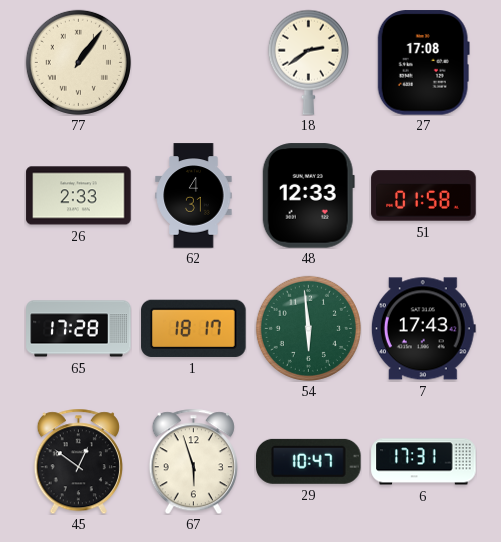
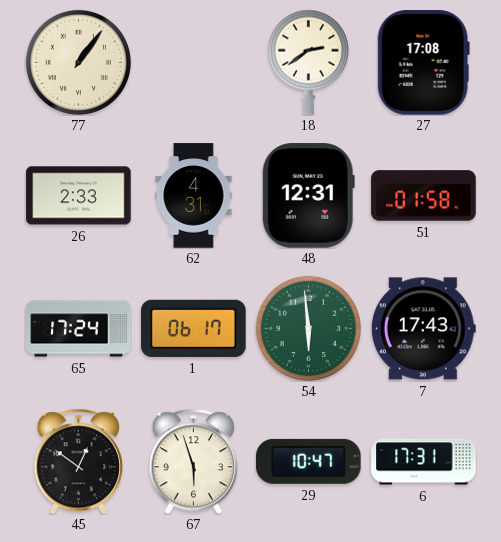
48: 12:33 -> 12:31 (308, 196)
65: 17:28 -> 17:24 (79, 329)
1: 18:17 -> 06:17 (194, 328)
